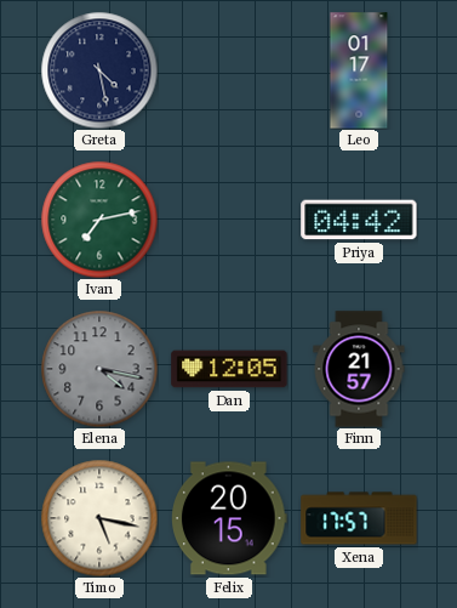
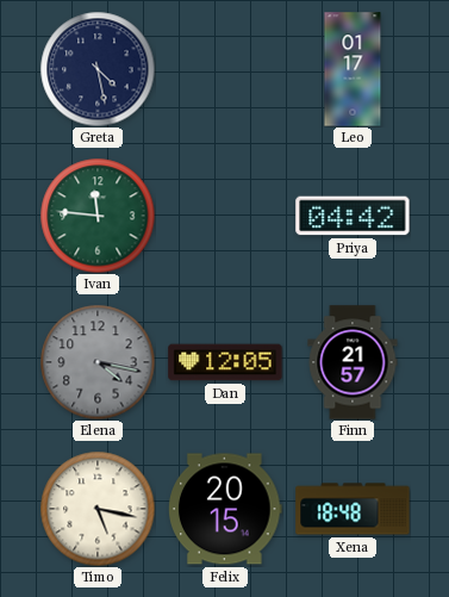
Ivan: 7:13 -> 11:46 (98, 216)
Xena: 17:57 -> 18:48 (353, 509)
